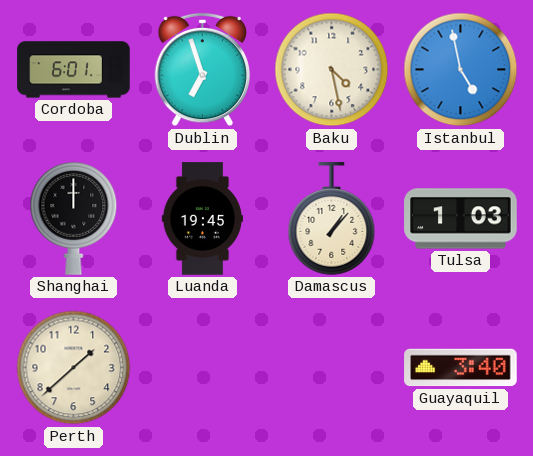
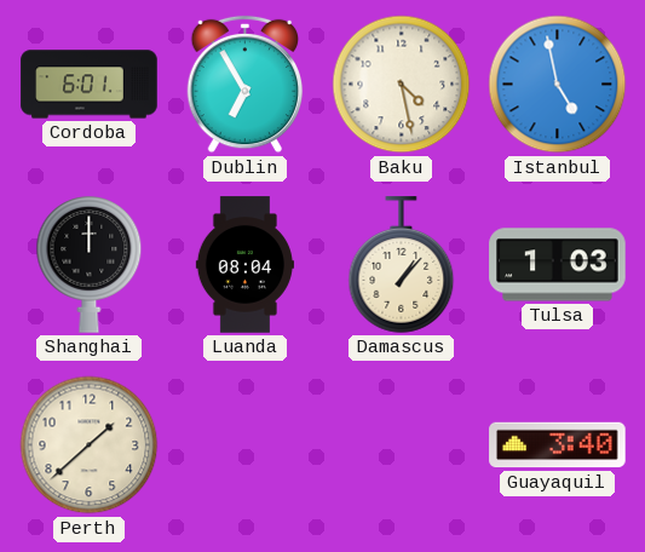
Dublin: 6:57 -> 6:55 (246, 85)
Luanda: 19:45 -> 08:04 (244, 265)
